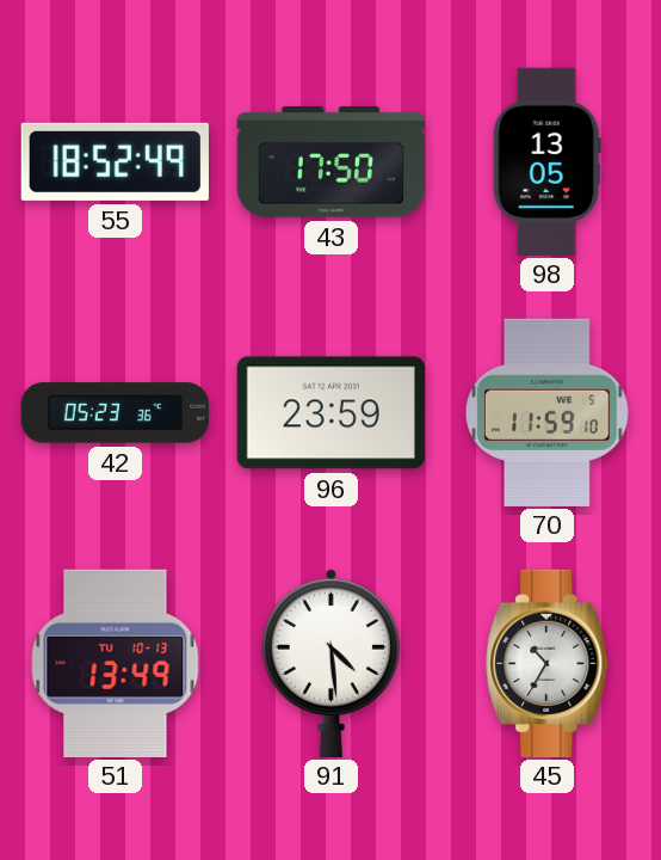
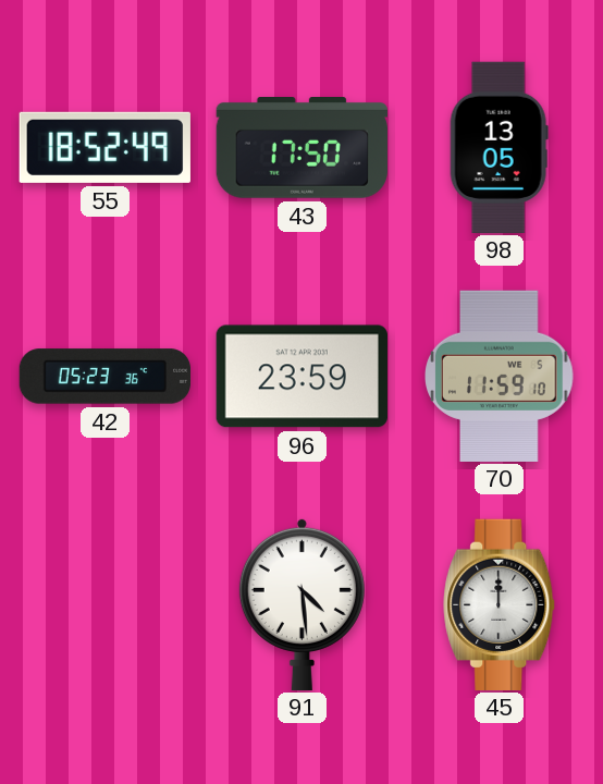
51: 13:49 -> none (116, 663)
45: 10:35 -> 12:00 (500, 604)
